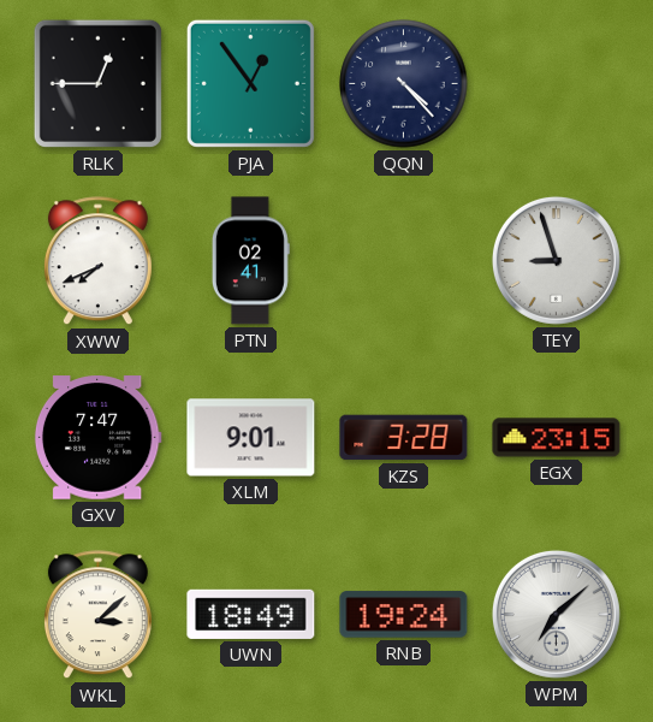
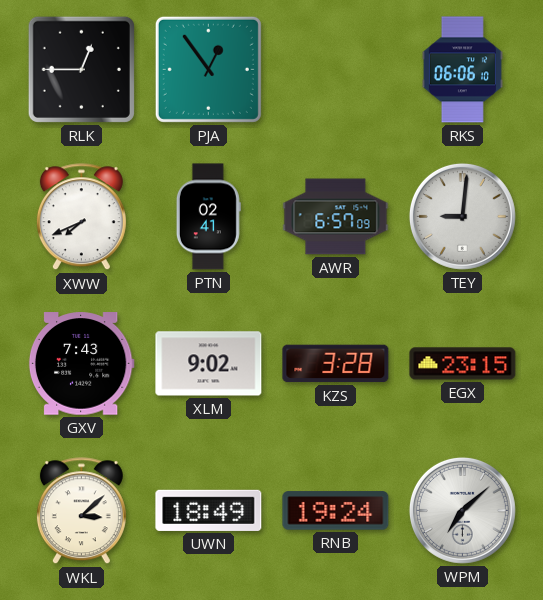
QQN: 4:23 -> none (404, 84)
RKS: none -> 06:06 (462, 70)
AWR: none -> 6:57 (336, 217)
TEY: 8:57 -> 9:01 (462, 216)
GXV: 7:47 -> 7:43 (81, 364)
XLM: 9:01 -> 9:02 (209, 364)
